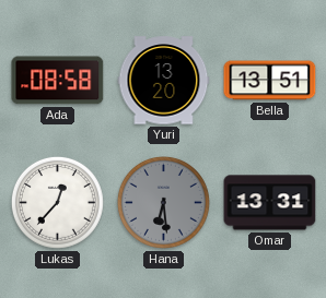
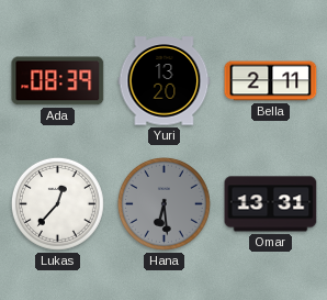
Ada: 08:58 -> 08:39 (58, 81)
Bella: 13:51 -> 2:11 (271, 81)
